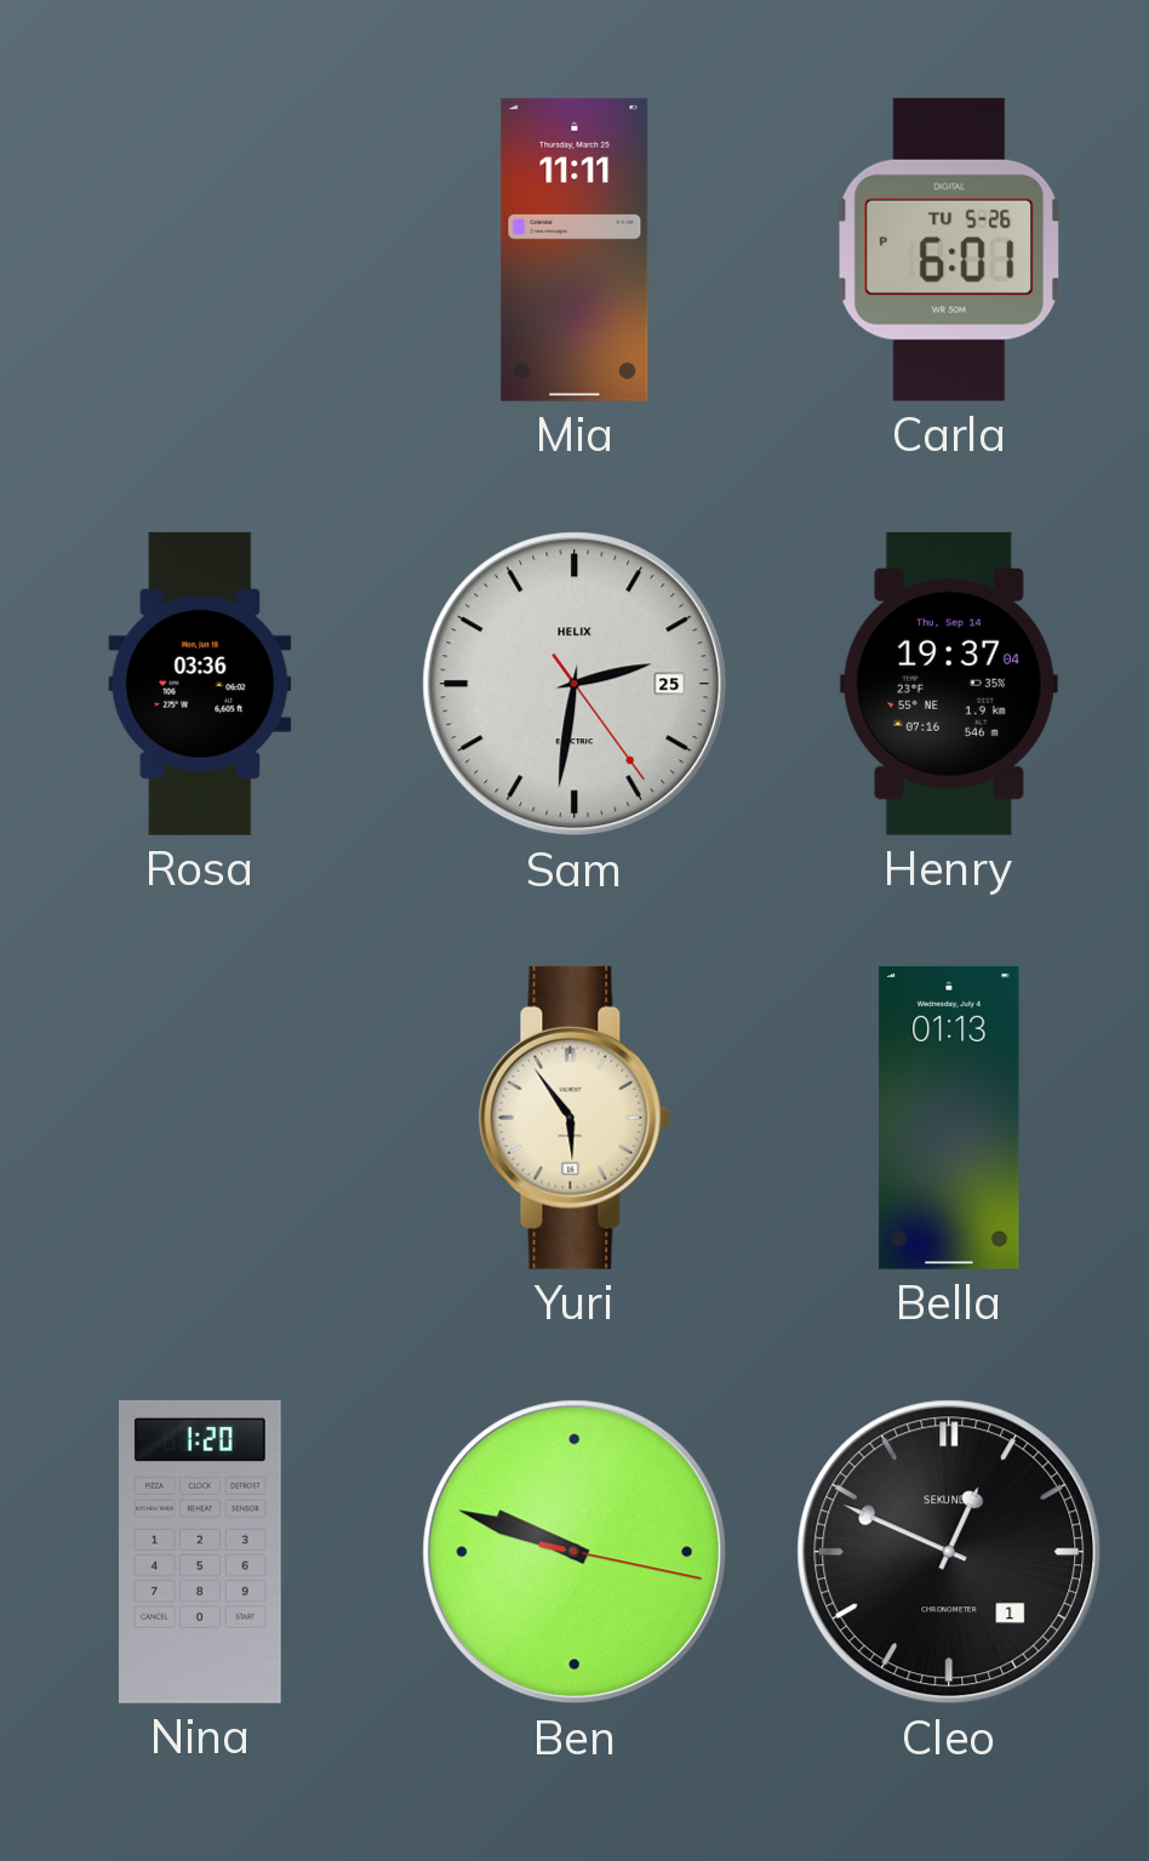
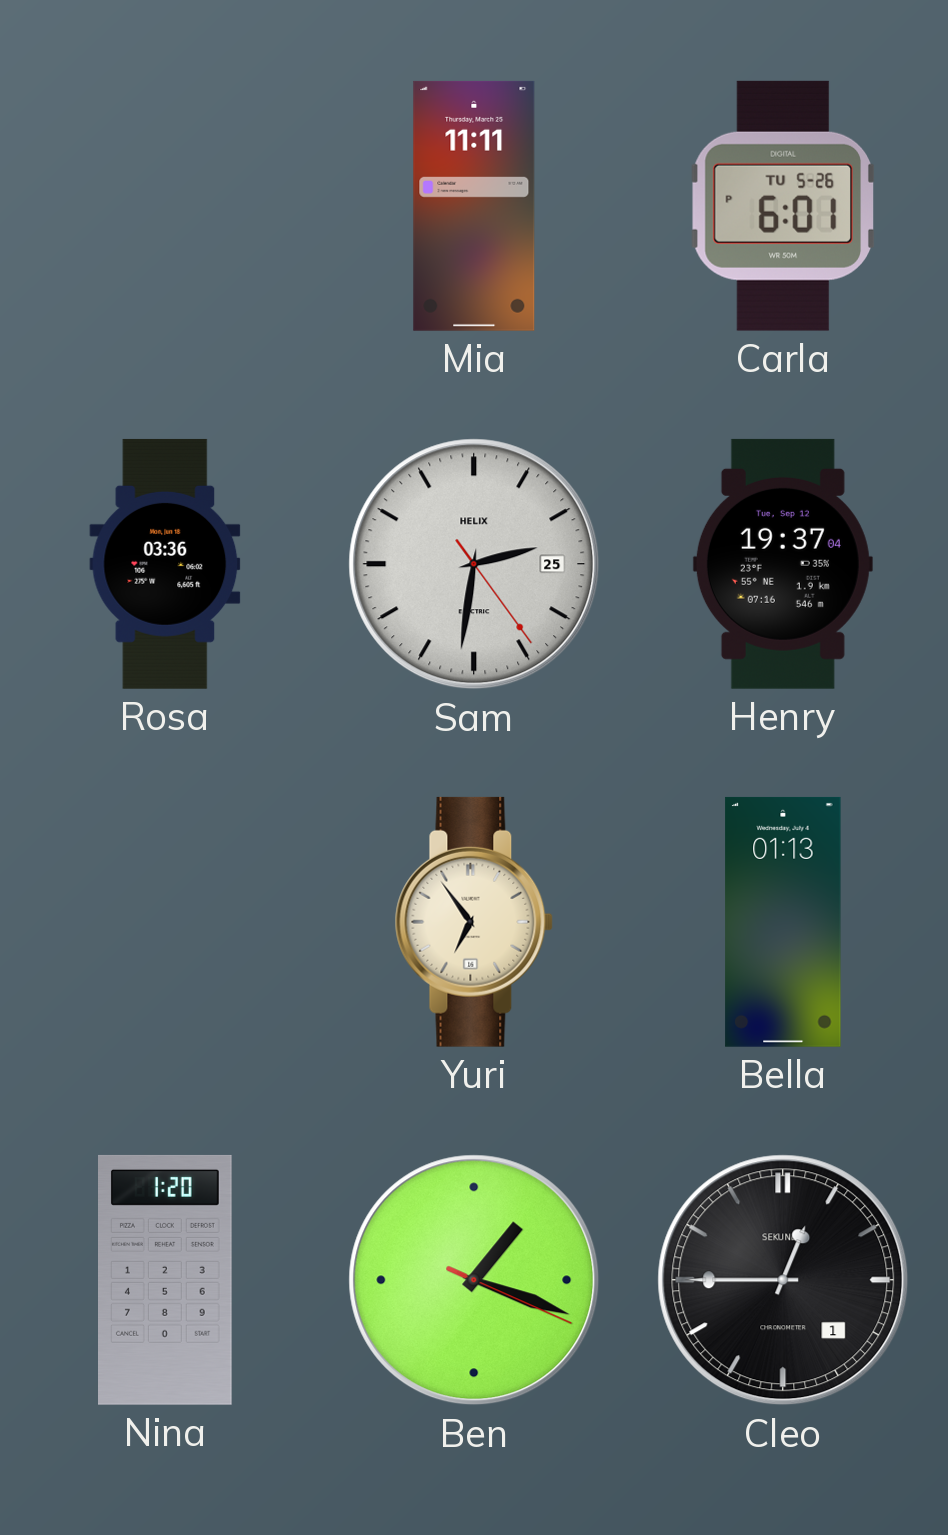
Henry date: Thu, Sep 14 -> Tue, Sep 12 (783, 564)
Yuri: 5:54 -> 6:54 (474, 922)
Ben: 9:48 -> 1:18 (474, 1280)
Cleo: 12:49 -> 12:45 (783, 1280)
